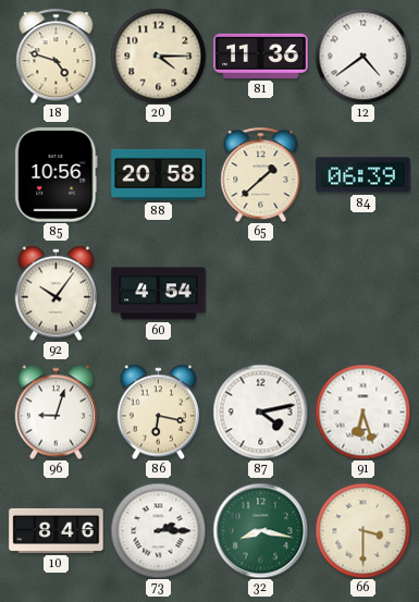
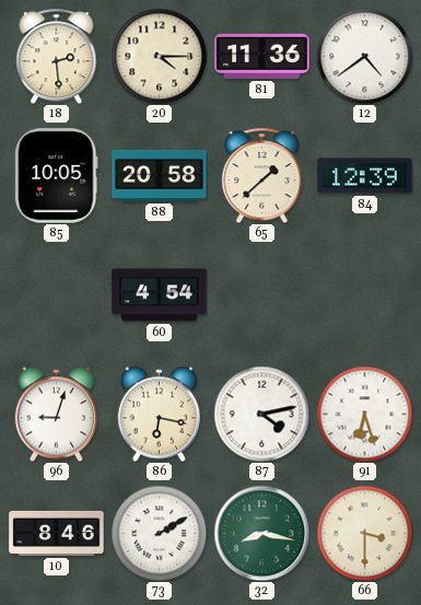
18: 4:48 -> 2:29 (57, 56)
85: 10:56 -> 10:05 (57, 176)
84: 06:39 -> 12:39 (365, 176)
92: 10:06 -> none (56, 293)
73: 2:15 -> 2:10 (159, 533)
